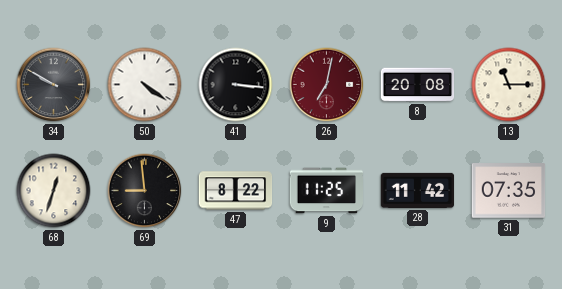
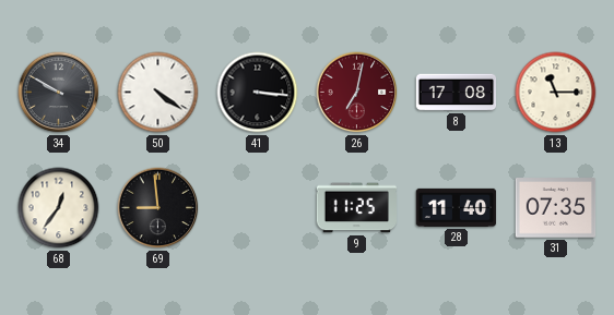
8: 20:08 -> 17:08 (457, 93)
68: 12:33 -> 12:36 (59, 208)
47: 8:22 -> none (236, 191)
28: 11:42 -> 11:40 (457, 207)
